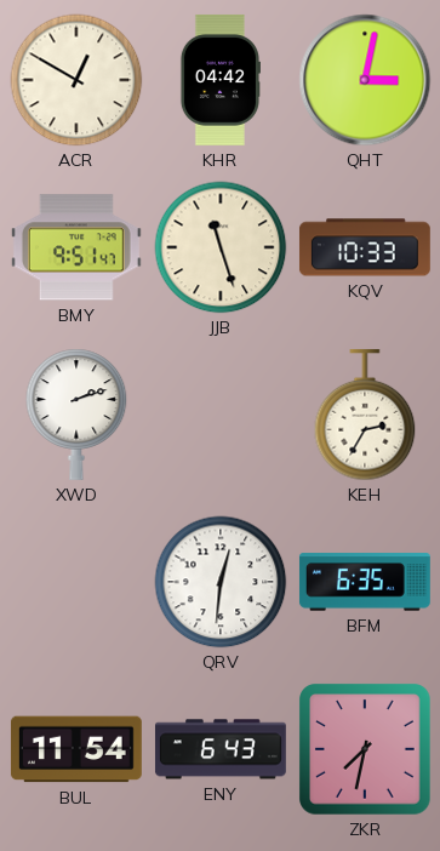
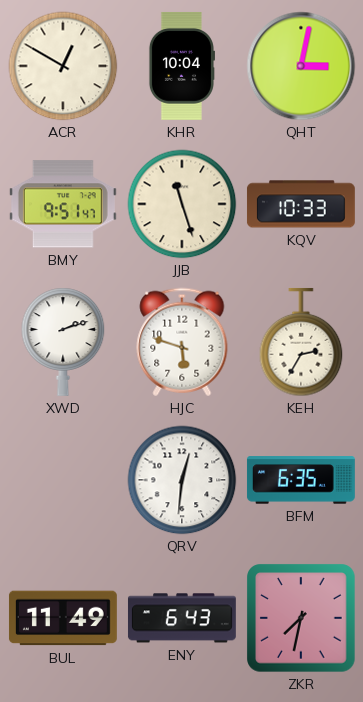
KHR: 04:42 -> 10:04 (181, 66)
HJC: none -> 5:48 (182, 342)
BUL: 11:54 -> 11:49 (63, 618)
